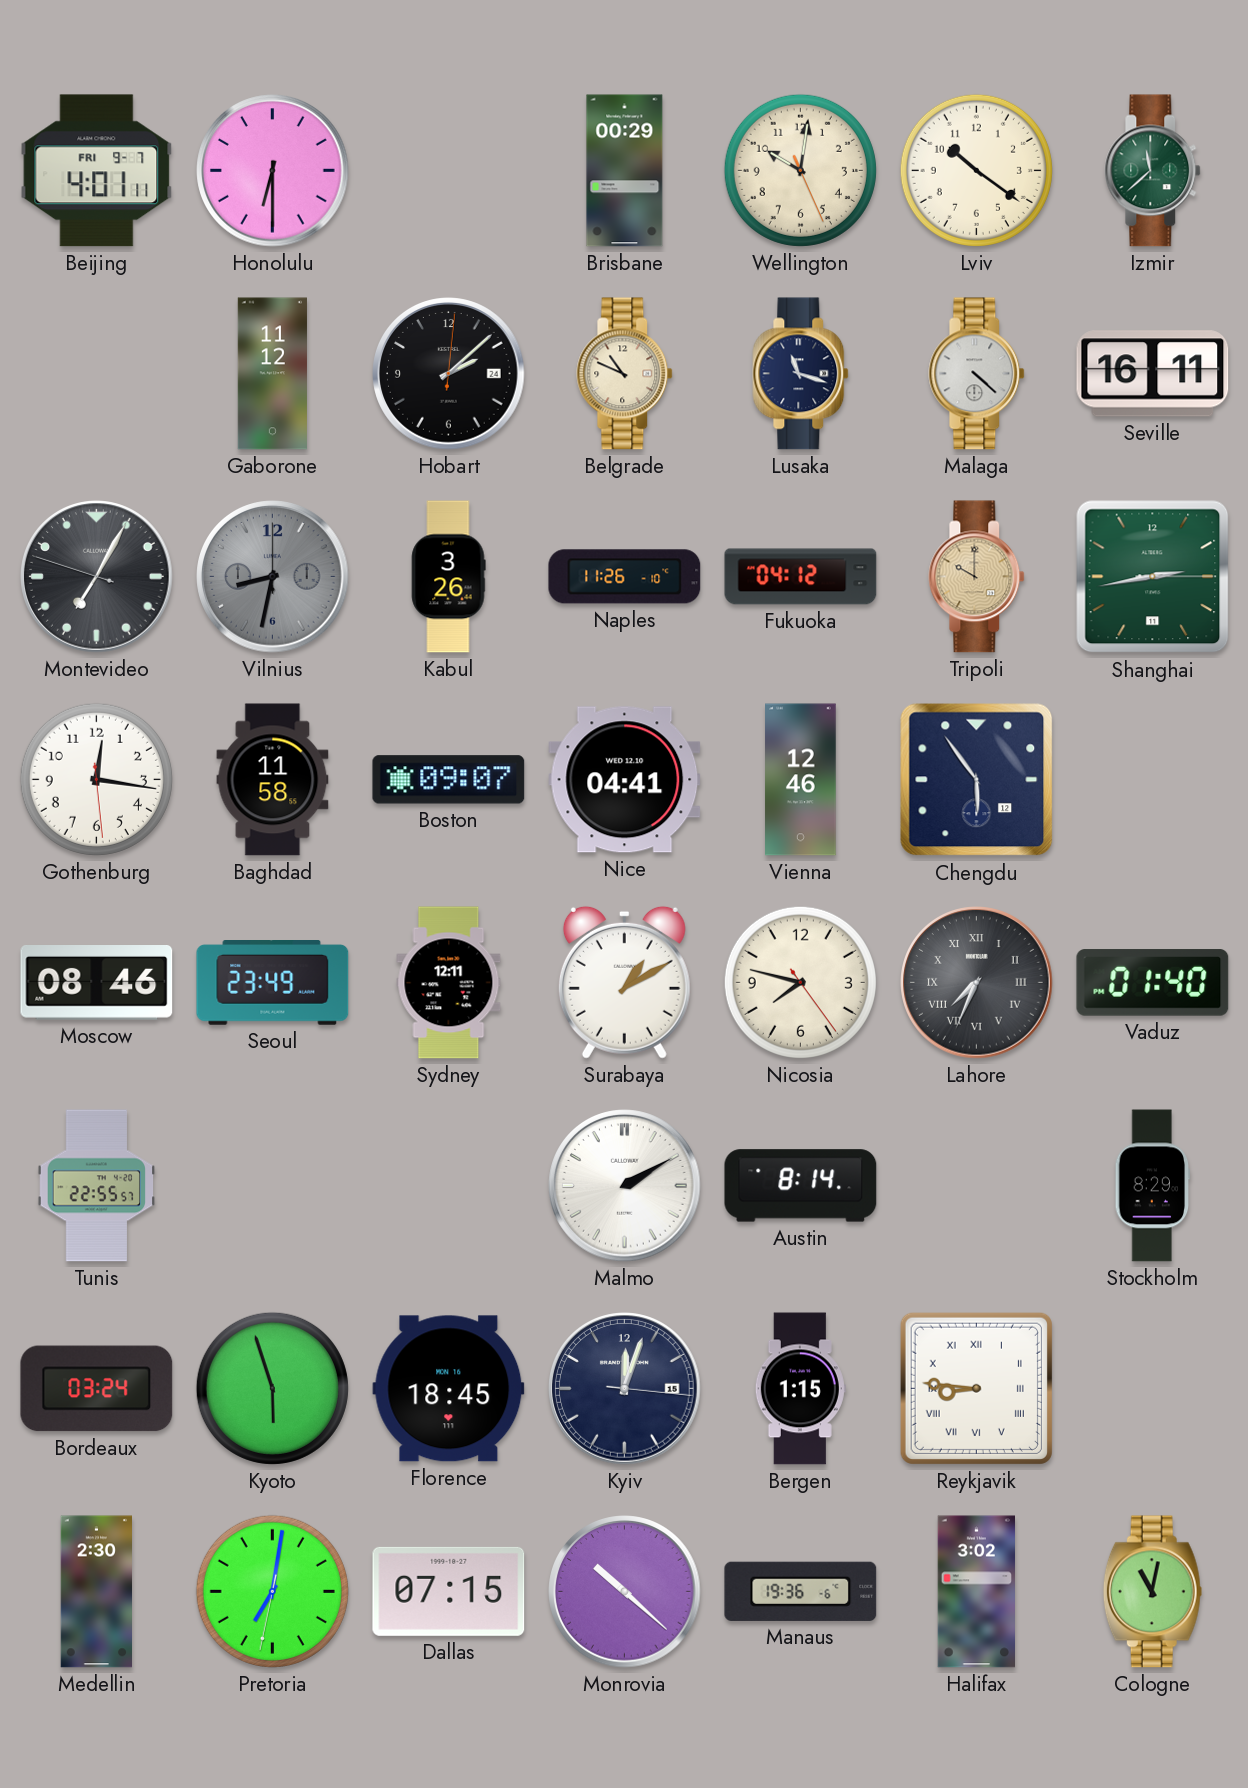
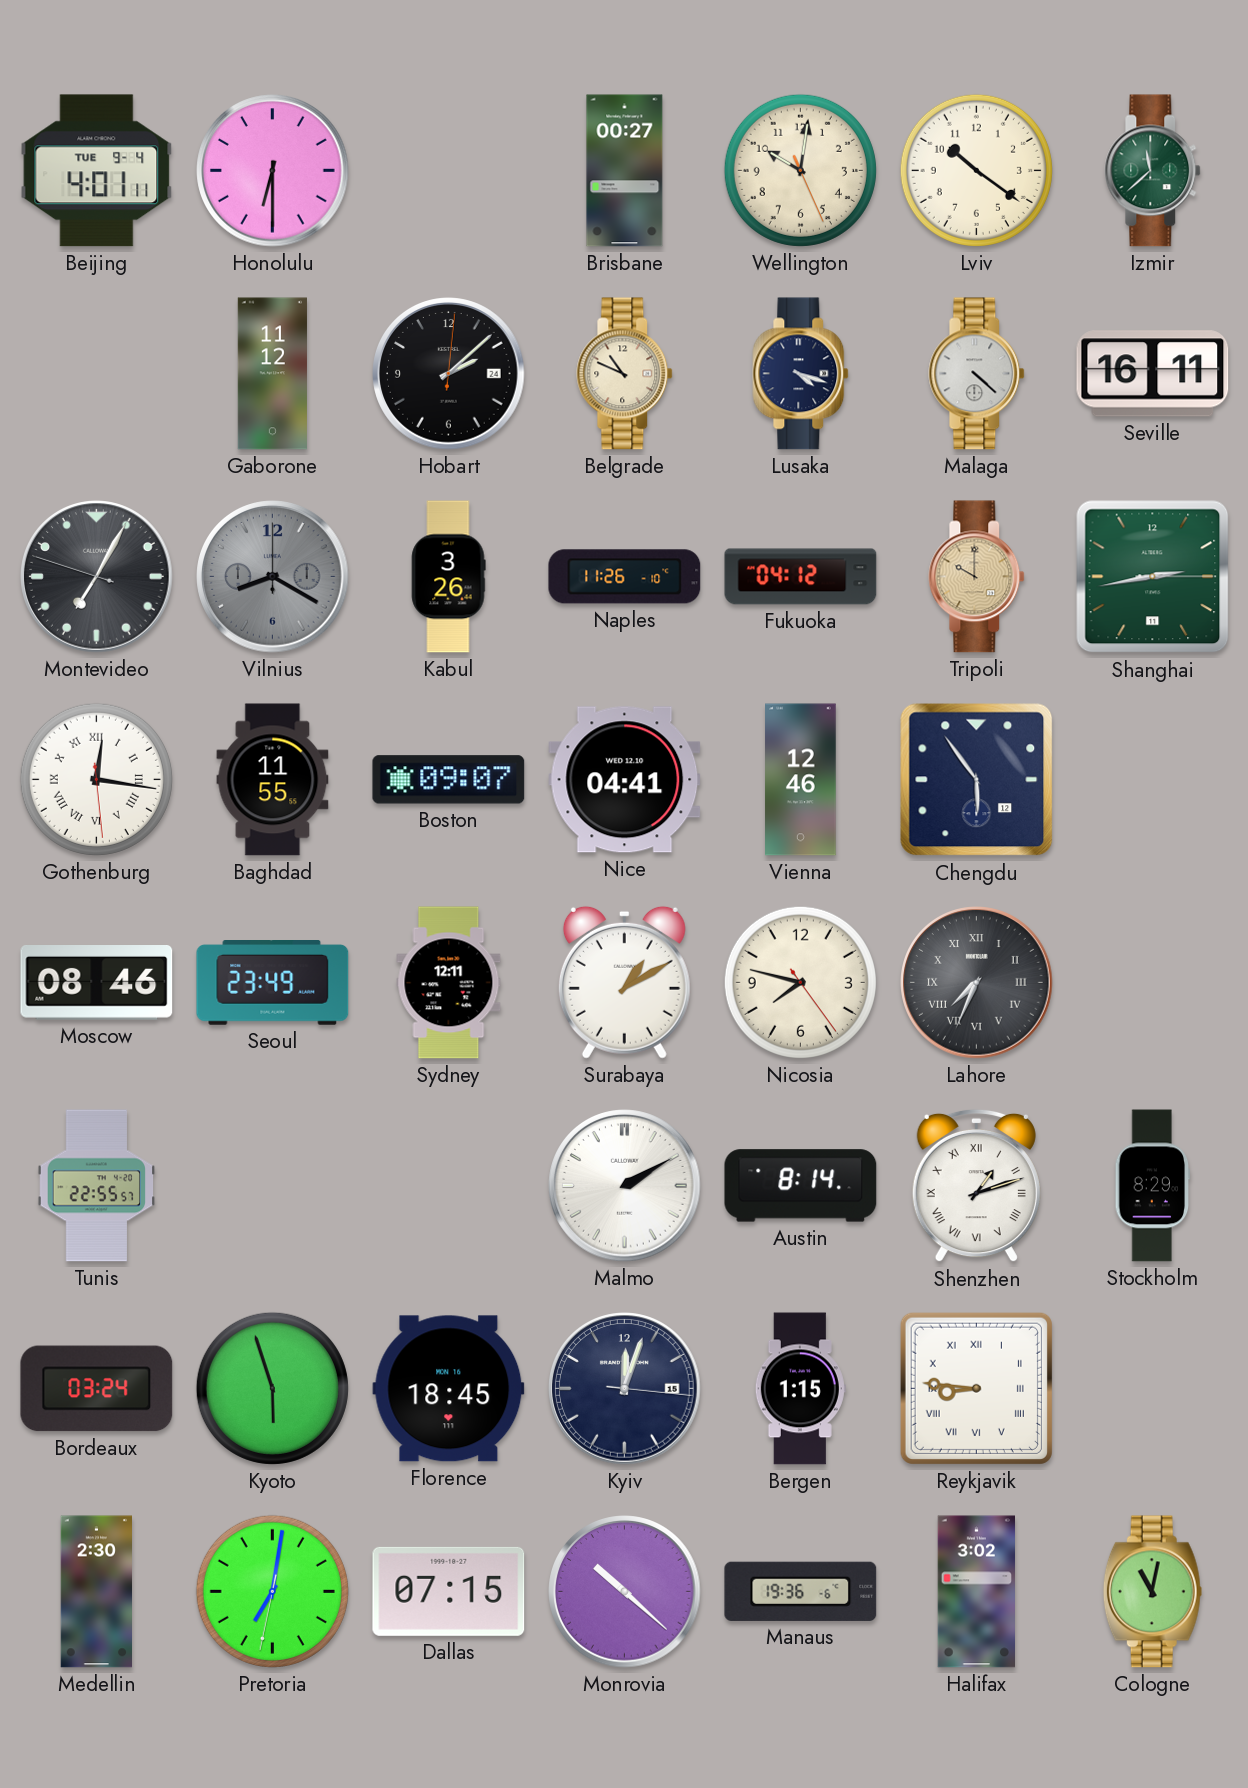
Beijing date: FRI 9-7 -> TUE 9-4 (97, 171)
Brisbane: 00:29 -> 00:27 (625, 171)
Lusaka: 11:18 -> 4:18 (801, 374)
Vilnius: 8:32 -> 8:20 (273, 577)
Gothenburg numerals: Arabic -> Roman (96, 779)
Baghdad: 11:58 -> 11:55 (273, 780)
Vaduz: 01:40 -> none (1153, 983)
Shenzhen: none -> 1:12 (976, 1186)
